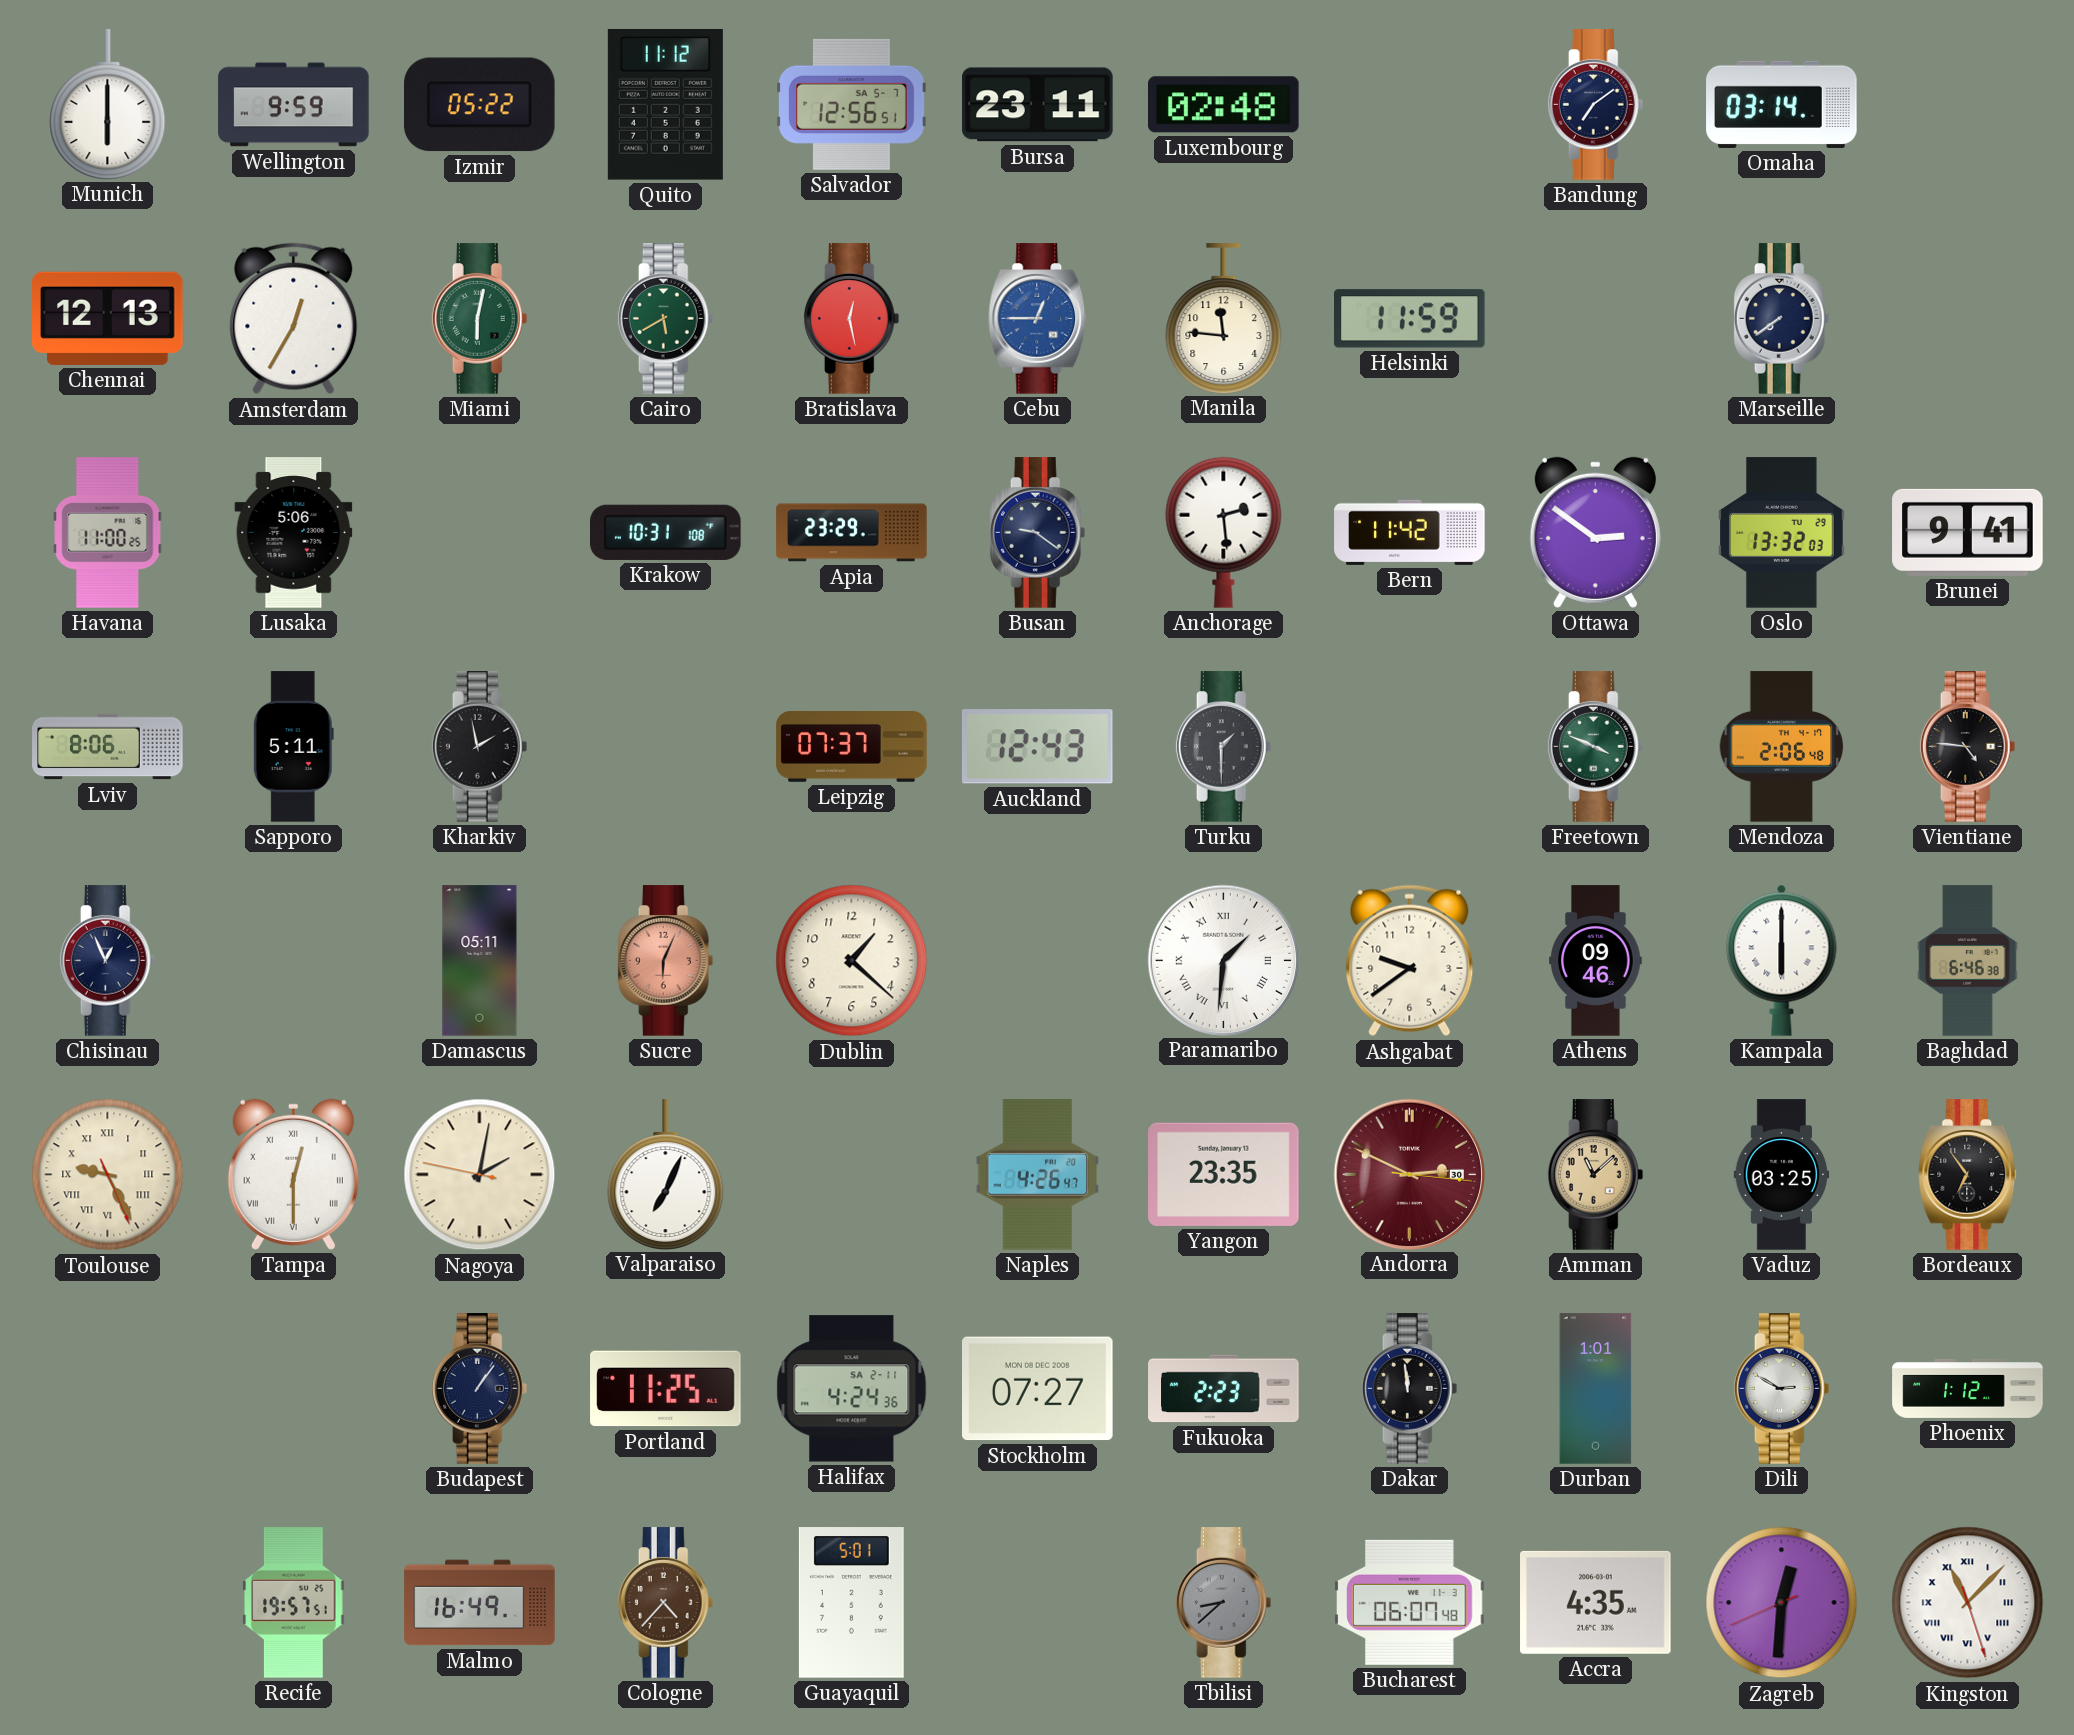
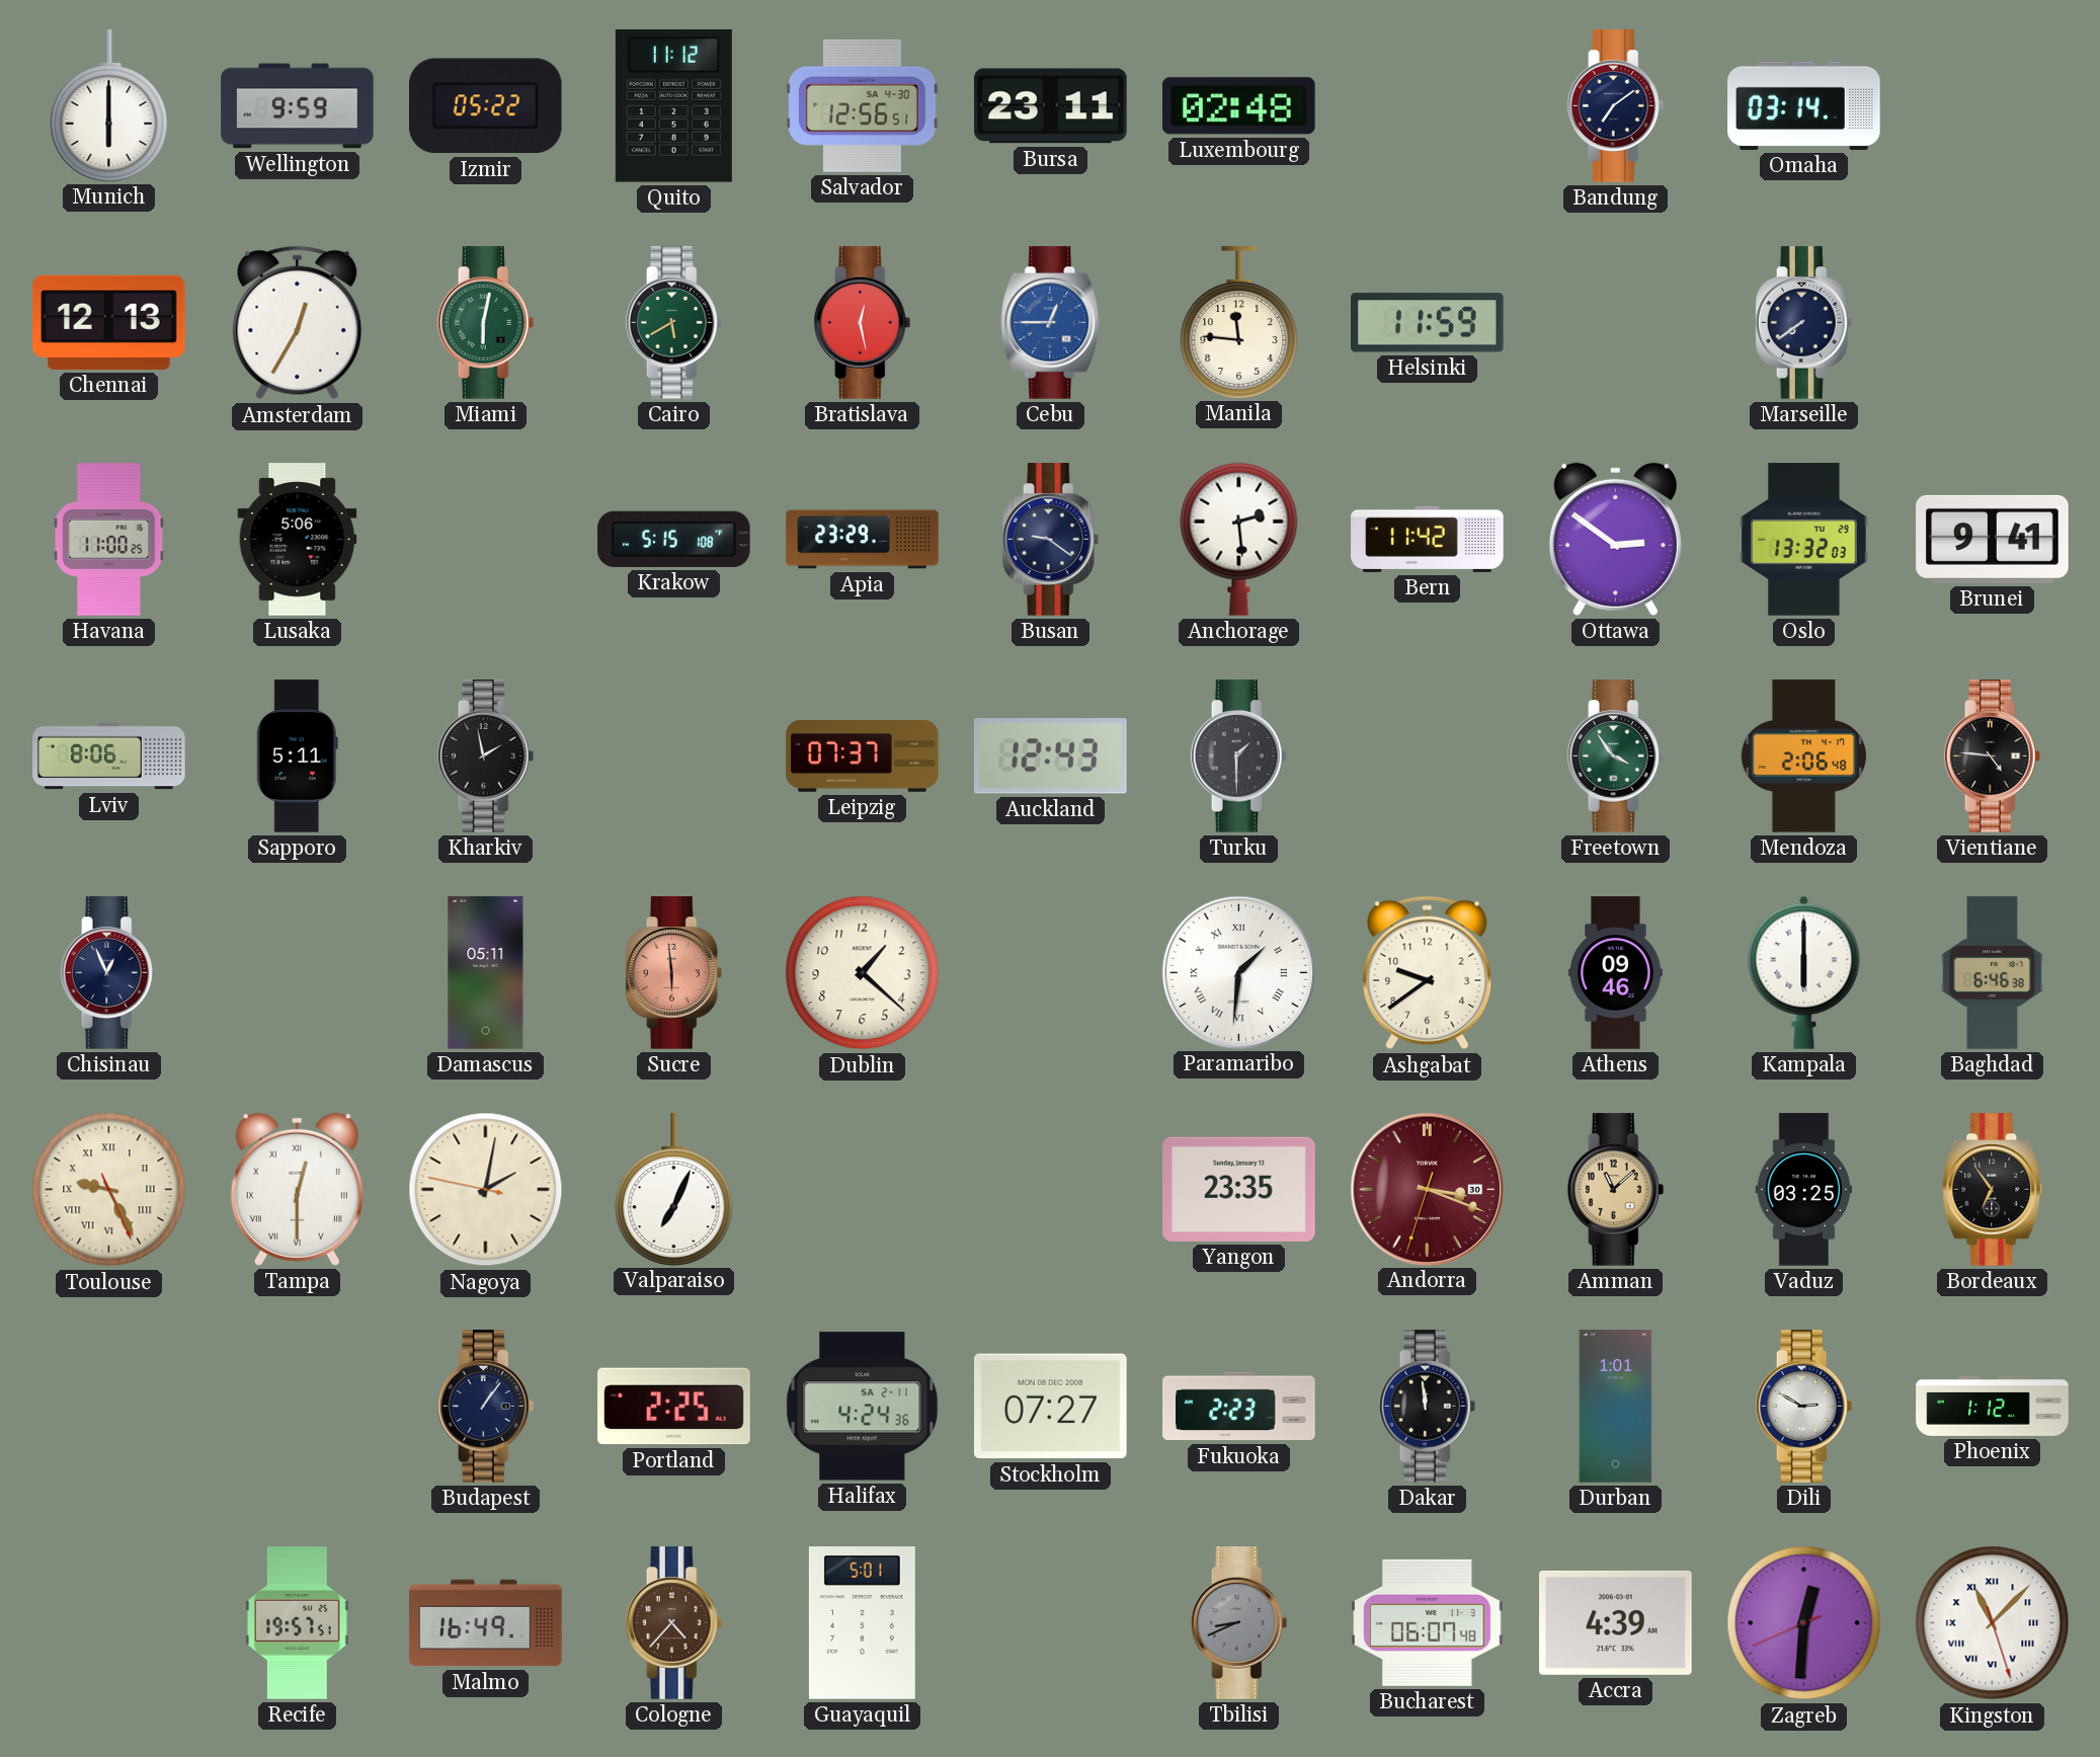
Salvador date: SA 5-7 -> SA 4-30 (863, 105)
Krakow: 10:31 -> 5:15 (674, 539)
Freetown: 3:49 -> 3:54 (1616, 756)
Sucre: 6:04 -> 5:59 (674, 973)
Naples: 4:26 -> none (1038, 1175)
Andorra: 2:49 -> 3:18 (1427, 1189)
Portland: 11:25 -> 2:25 (674, 1407)
Tbilisi: 8:38 -> 8:41 (1239, 1623)
Accra: 4:35 -> 4:39 (1616, 1622)
